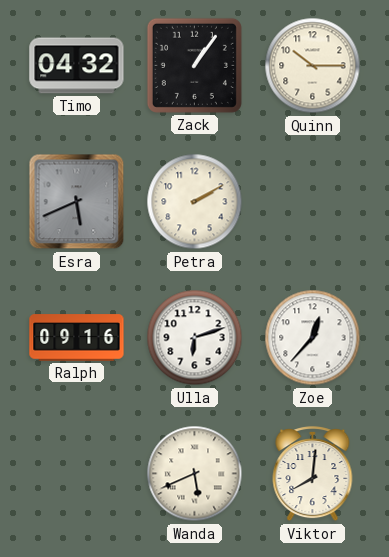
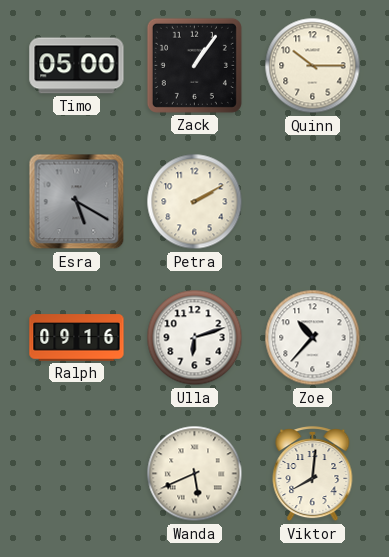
Timo: 04:32 -> 05:00 (77, 66)
Esra: 5:41 -> 5:20 (77, 202)
Zoe: 12:37 -> 10:37 (313, 338)
